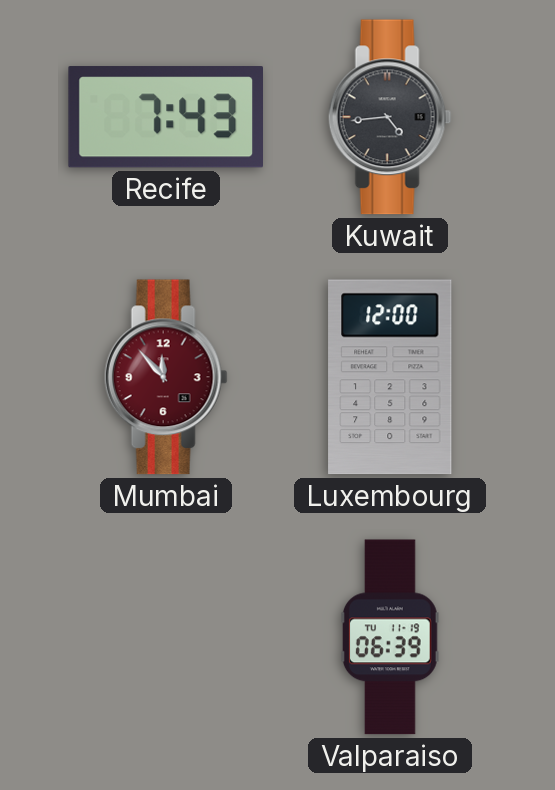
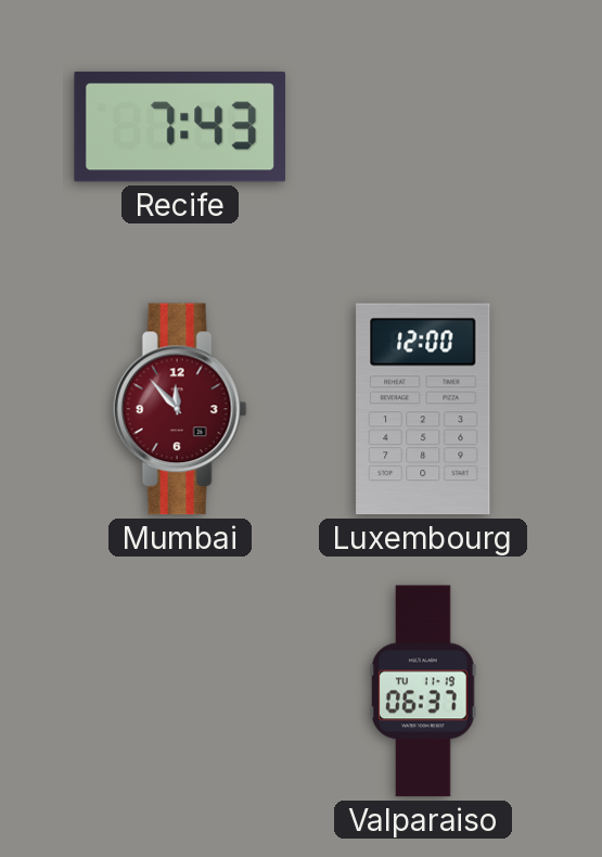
Kuwait: 4:44 -> none (390, 117)
Valparaiso: 06:39 -> 06:37 (423, 691)
